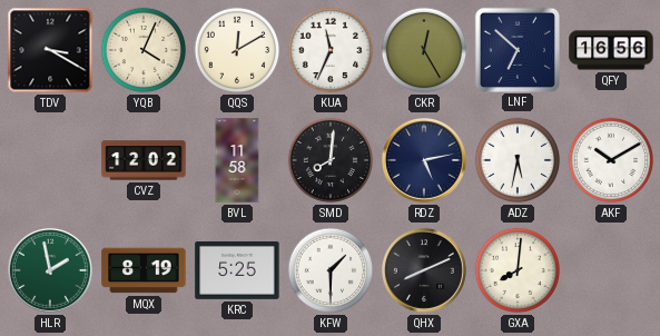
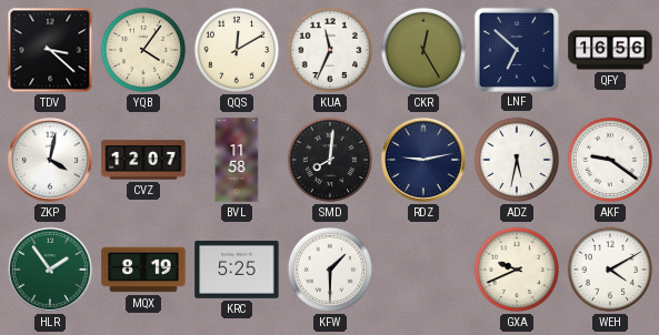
TDV: 3:20 -> 3:22 (50, 50)
YQB: 4:04 -> 4:06 (143, 50)
ZKP: none -> 4:02 (50, 160)
CVZ: 12:02 -> 12:07 (143, 160)
RDZ: 5:13 -> 9:13 (423, 160)
AKF: 10:10 -> 9:21 (610, 160)
HLR: 1:58 -> 1:54 (50, 270)
QHX: 8:11 -> none (424, 270)
GXA: 8:01 -> 9:41 (517, 270)
WEH: none -> 4:10 (610, 270)
